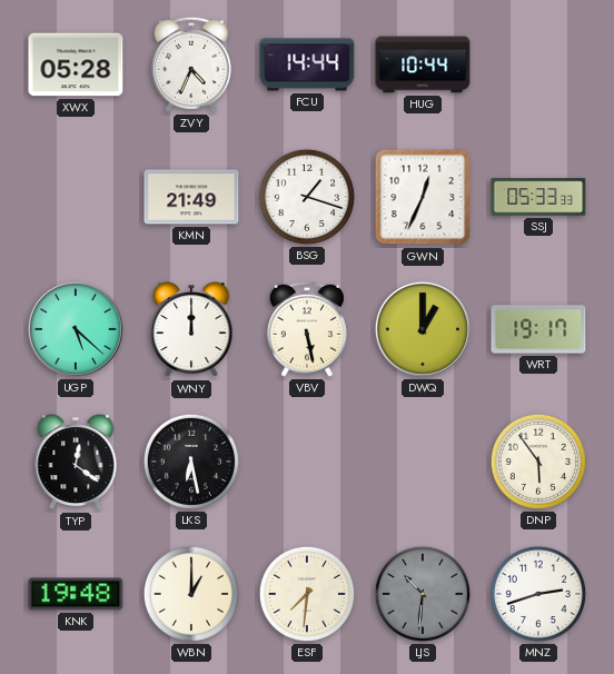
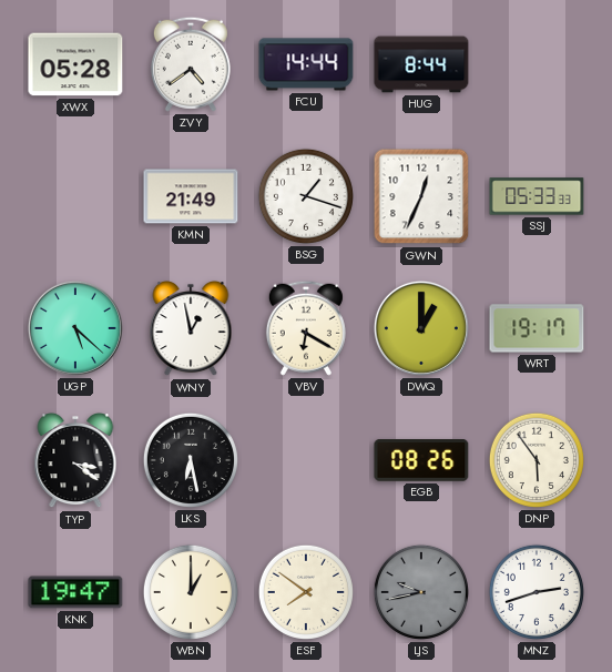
ZVY: 4:34 -> 4:39 (191, 64)
HUG: 10:44 -> 8:44 (421, 64)
WNY: 12:00 -> 12:58 (191, 329)
VBV: 5:28 -> 6:20 (306, 328)
TYP: 12:21 -> 3:21 (75, 461)
EGB: none -> 08:26 (421, 461)
KNK: 19:48 -> 19:47 (75, 592)
ESF: 7:31 -> 7:51 (306, 592)
LJS: 10:31 -> 9:43 (421, 592)
